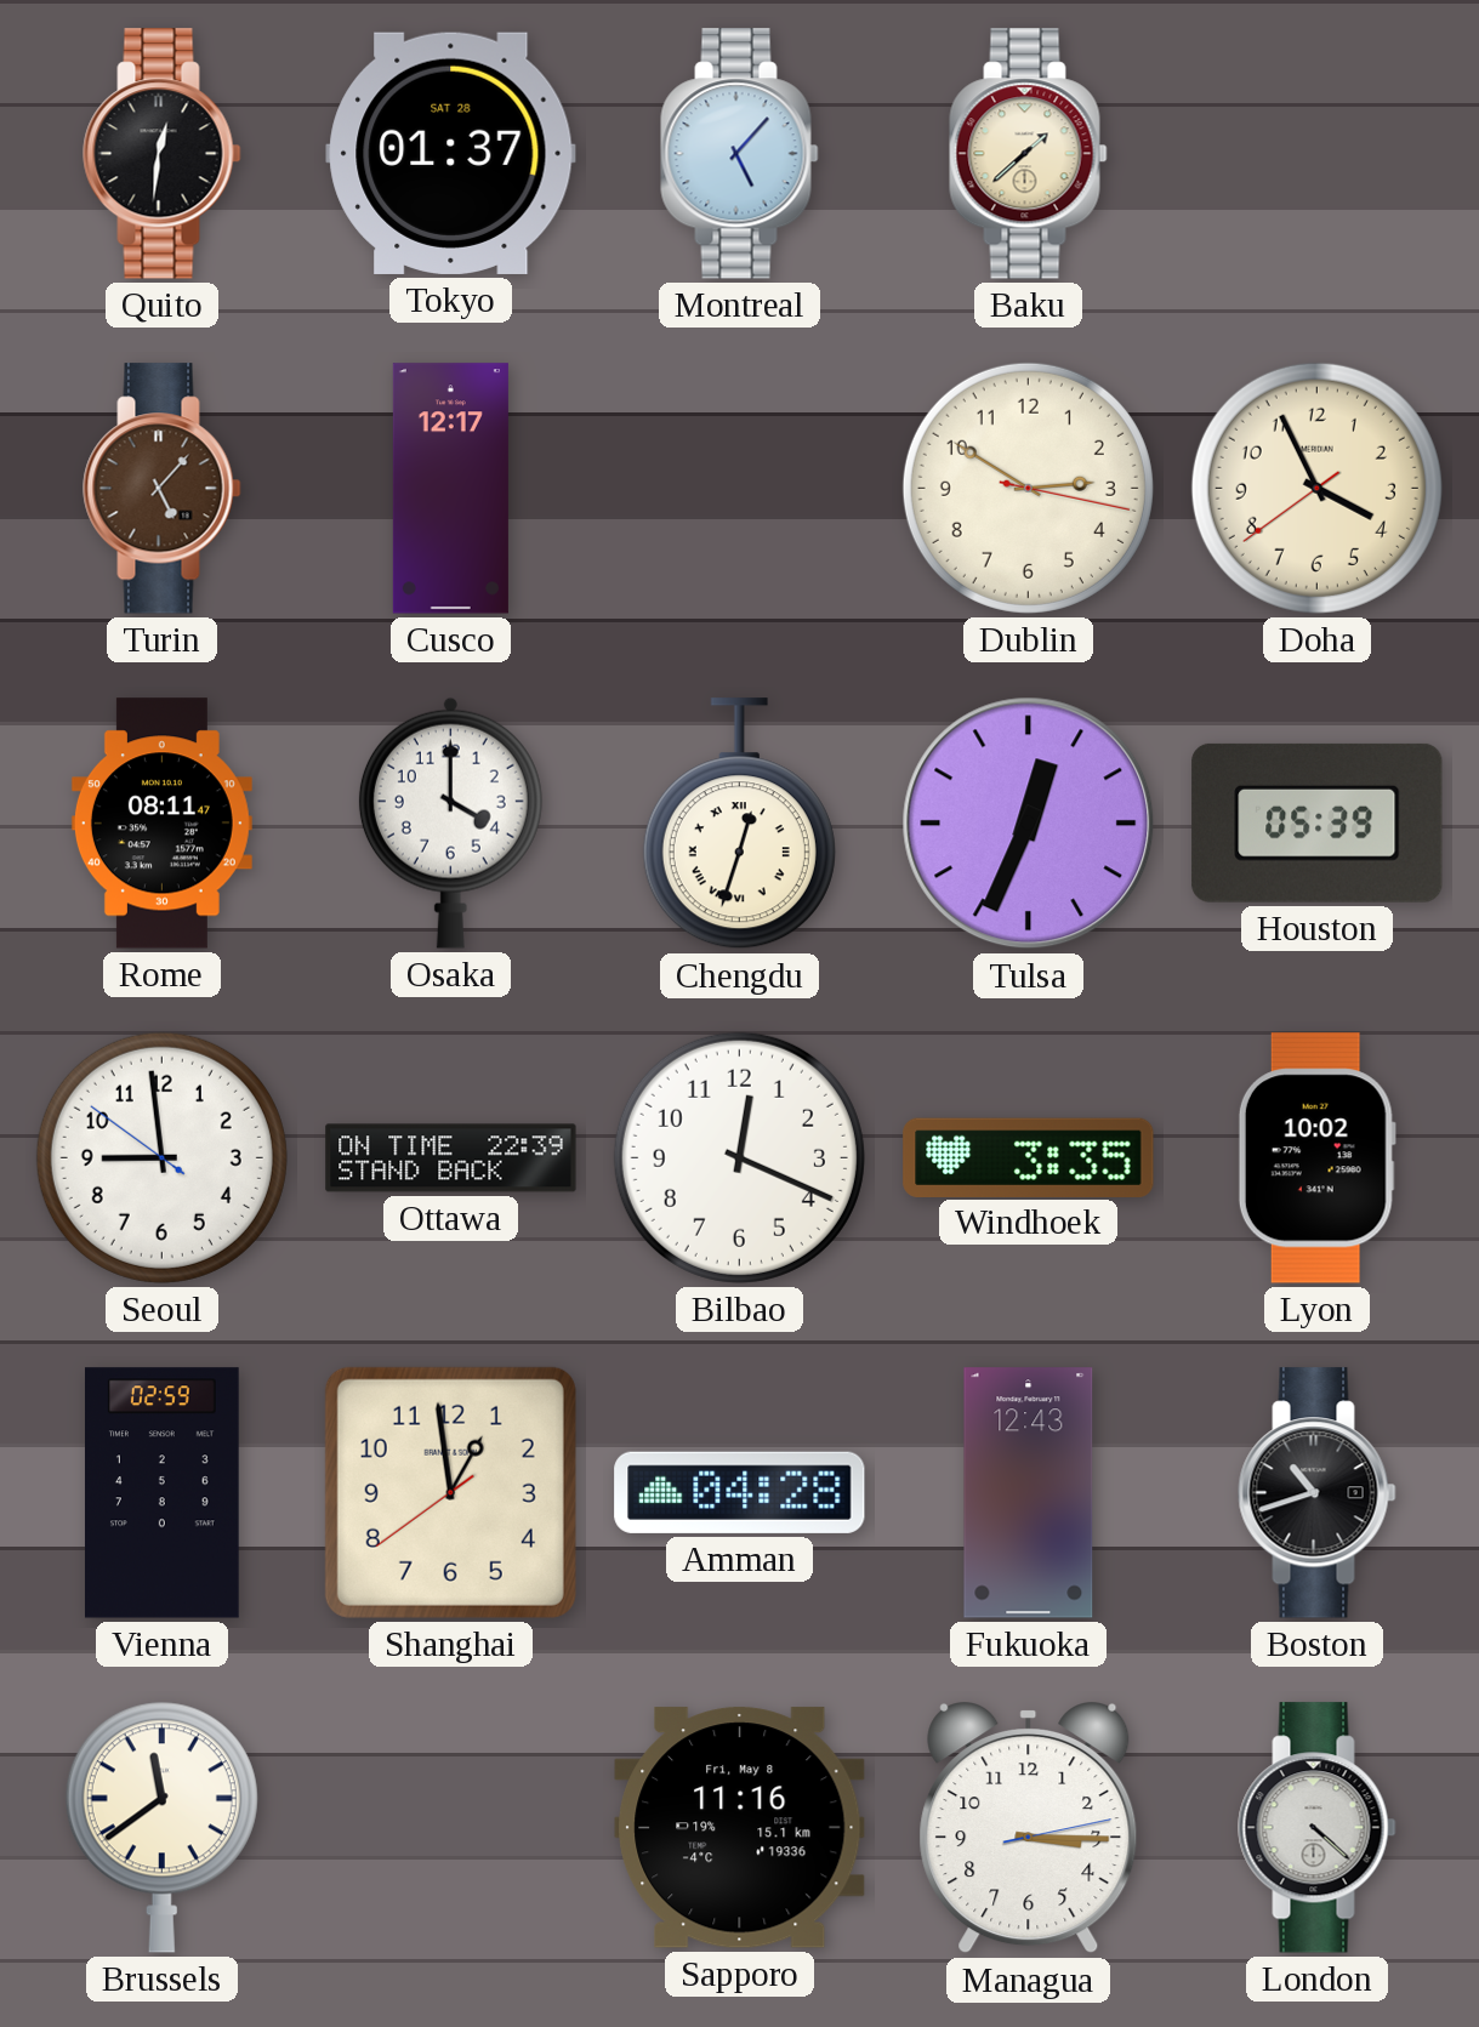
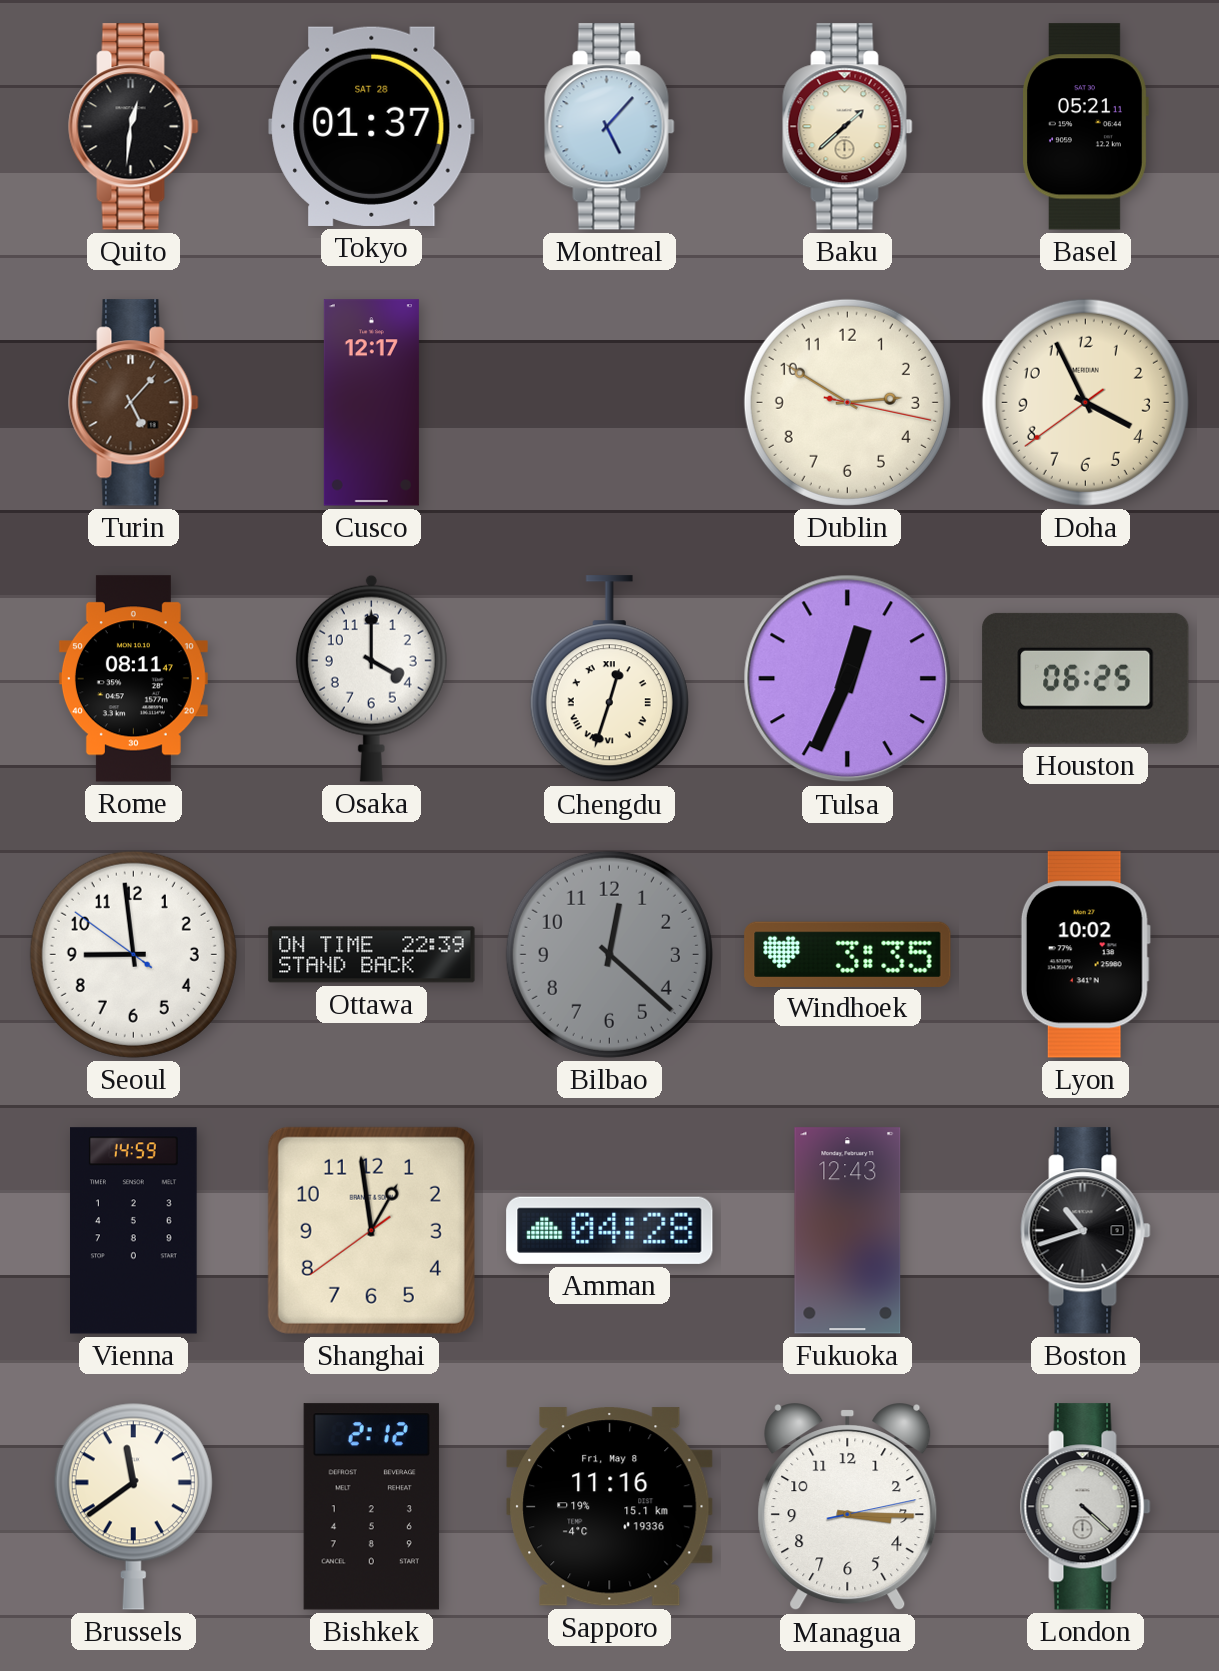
Basel: none -> 05:21 (1085, 127)
Houston: 05:39 -> 06:25 (1086, 678)
Bilbao: 12:19 -> 12:22 (609, 954)
Bilbao dial: white -> grey (609, 954)
Vienna: 02:59 -> 14:59 (134, 1231)
Bishkek: none -> 2:12 (371, 1507)
